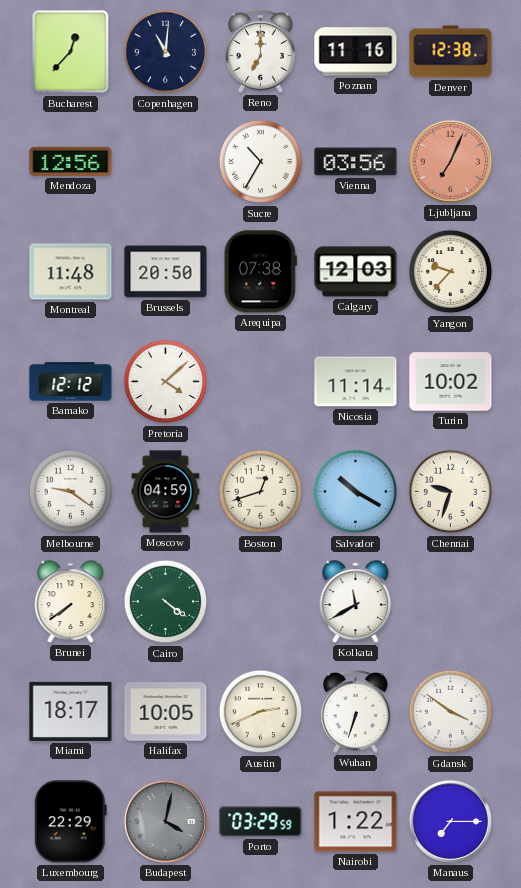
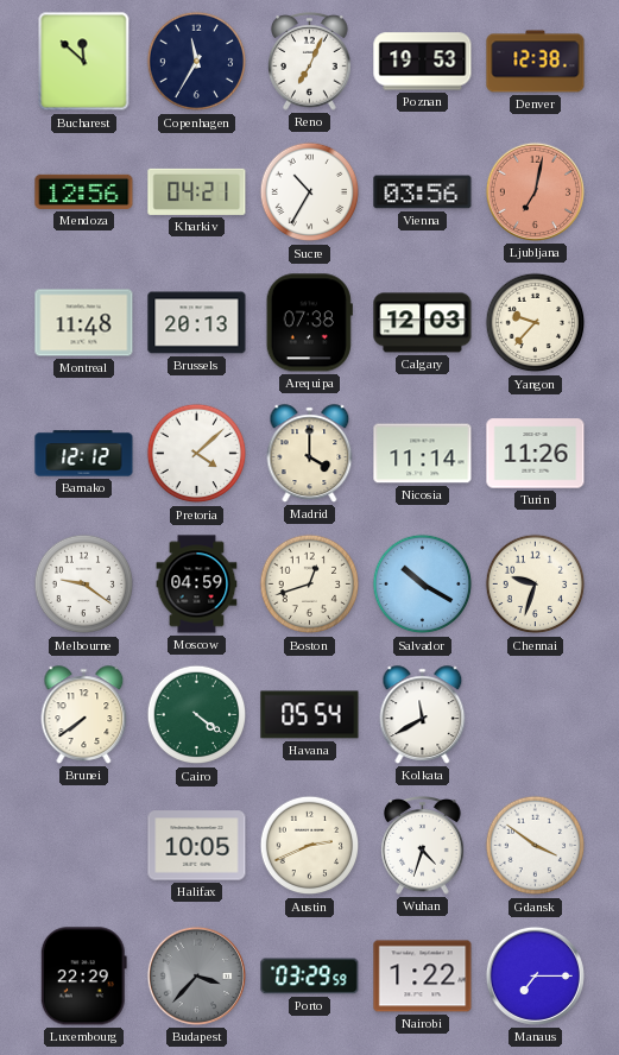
Bucharest: 12:37 -> 11:52 (84, 62)
Copenhagen: 11:01 -> 11:35 (197, 62)
Reno: 7:00 -> 7:04 (310, 62)
Poznan: 11:16 -> 19:53 (423, 62)
Kharkiv: none -> 04:21 (197, 191)
Ljubljana: 7:04 -> 7:02 (535, 191)
Brussels: 20:50 -> 20:13 (197, 323)
Madrid: none -> 4:00 (310, 454)
Turin: 10:02 -> 11:26 (536, 454)
Havana: none -> 05:54 (310, 715)
Miami: 18:17 -> none (71, 711)
Wuhan: 6:33 -> 4:33 (423, 846)
Budapest: 4:02 -> 3:37 (196, 975)
